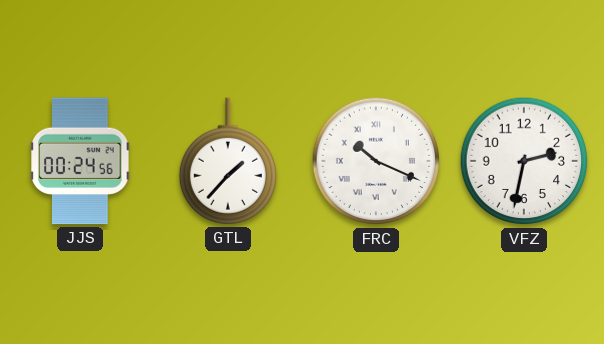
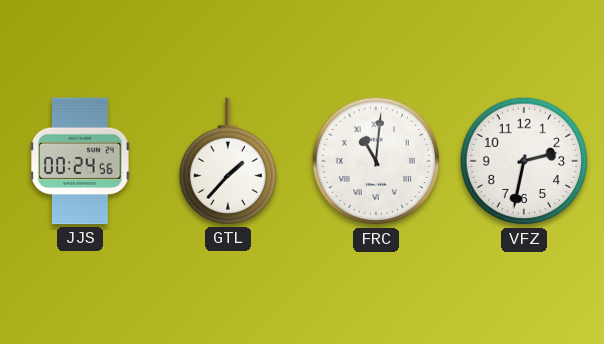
FRC: 10:19 -> 11:01 (376, 161)
